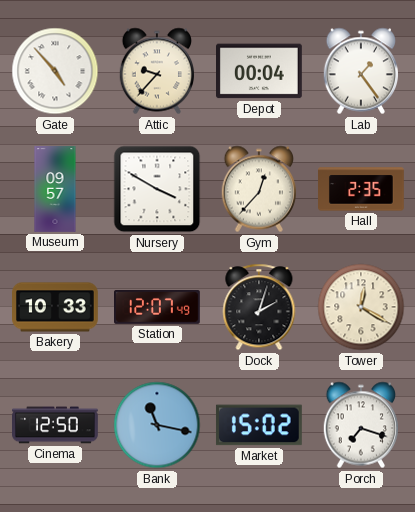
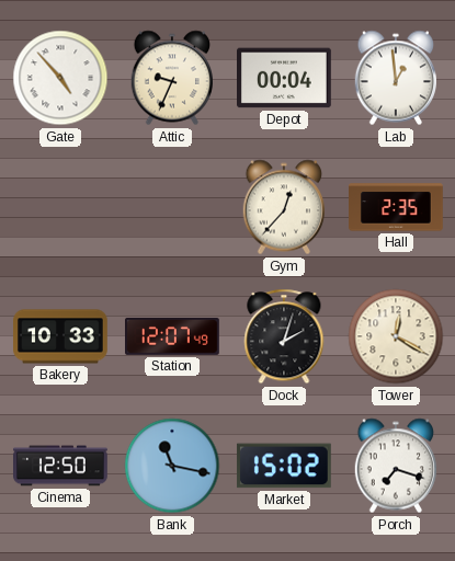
Attic: 9:37 -> 9:34 (172, 78)
Lab: 1:24 -> 12:59 (396, 78)
Museum: 09:57 -> none (55, 189)
Nursery: 3:50 -> none (157, 189)
